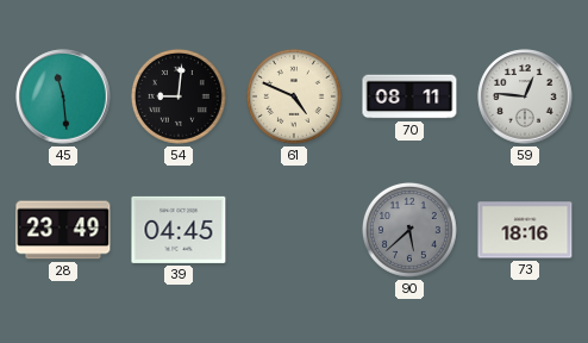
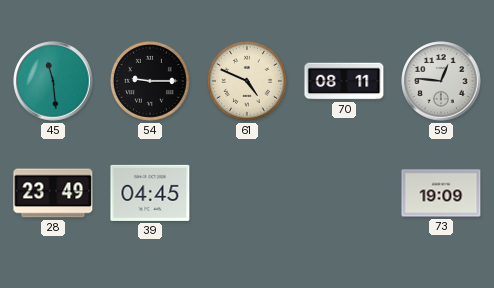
54: 9:01 -> 9:15 (150, 81)
90: 5:38 -> none (409, 230)
73: 18:16 -> 19:09 (441, 193)
